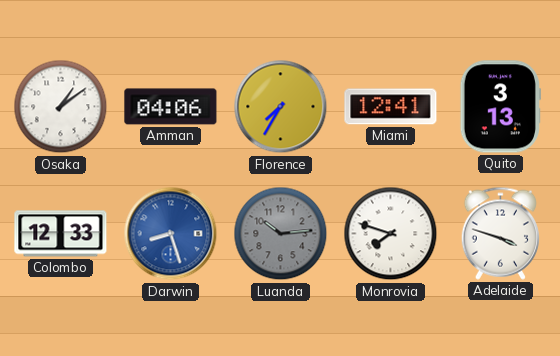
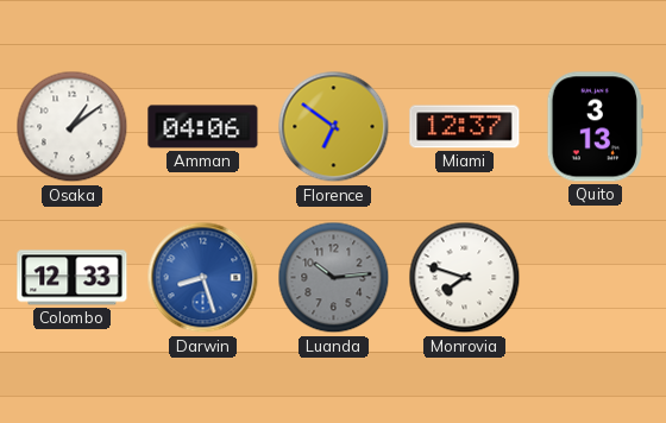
Florence: 7:35 -> 6:51 (334, 127)
Miami: 12:41 -> 12:37 (465, 127)
Adelaide: 3:48 -> none (500, 233)
